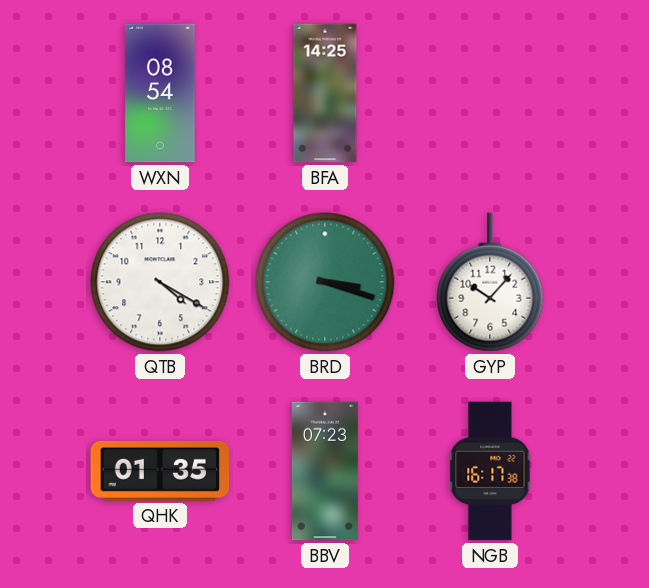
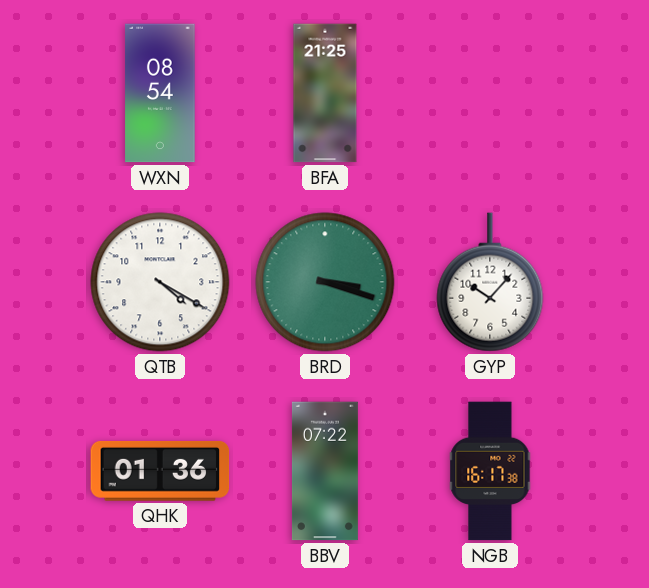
BFA: 14:25 -> 21:25 (325, 93)
QHK: 01:35 -> 01:36 (160, 471)
BBV: 07:23 -> 07:22 (325, 471)
